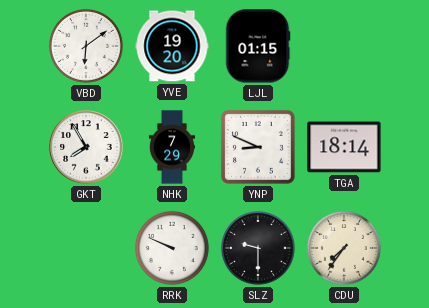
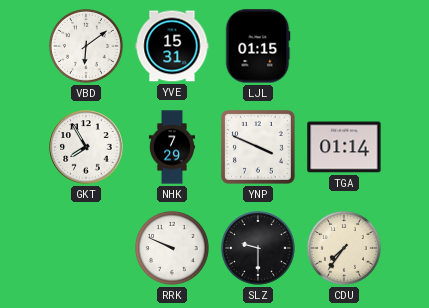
YVE: 19:20 -> 15:31 (172, 46)
YNP: 8:49 -> 3:49 (258, 147)
TGA: 18:14 -> 01:14 (344, 147)
